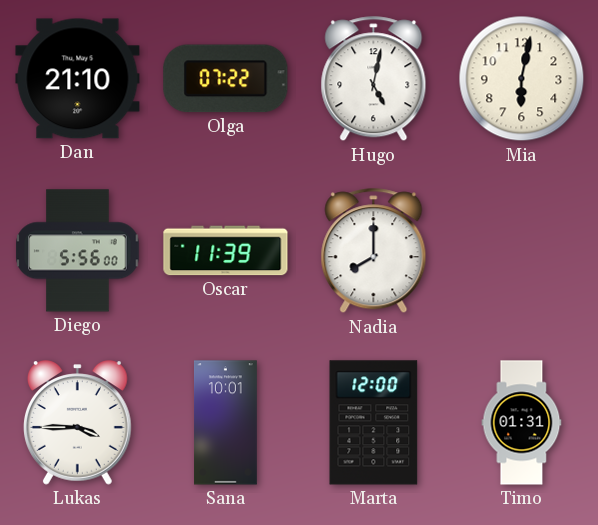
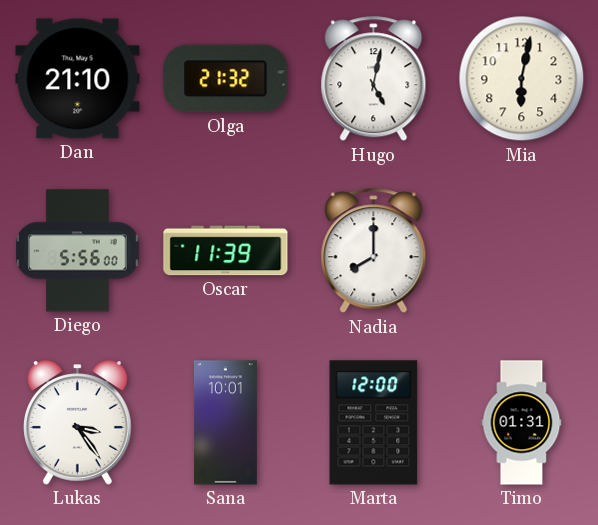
Olga: 07:22 -> 21:32 (226, 79)
Lukas: 3:45 -> 3:24 (77, 423)
